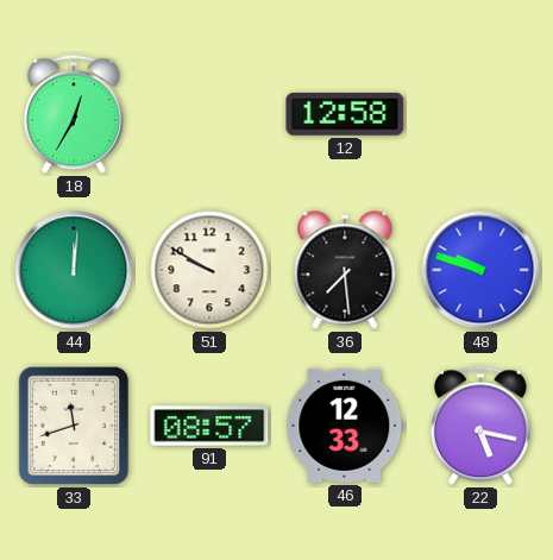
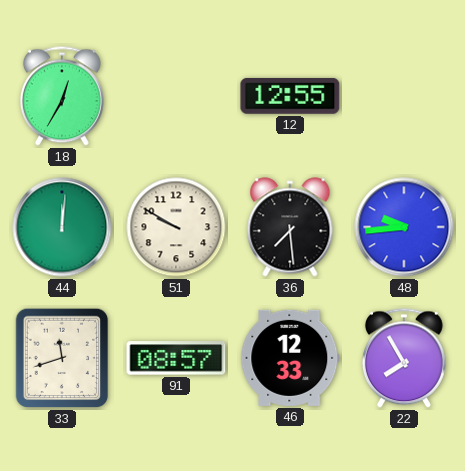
12: 12:58 -> 12:55 (290, 96)
48: 9:48 -> 9:44 (404, 227)
22: 5:17 -> 7:55 (404, 358)
